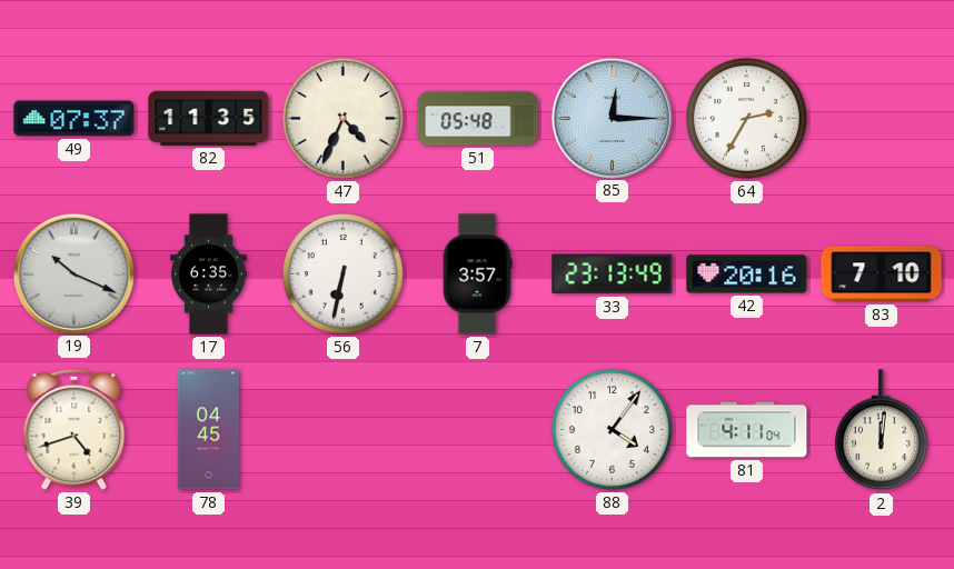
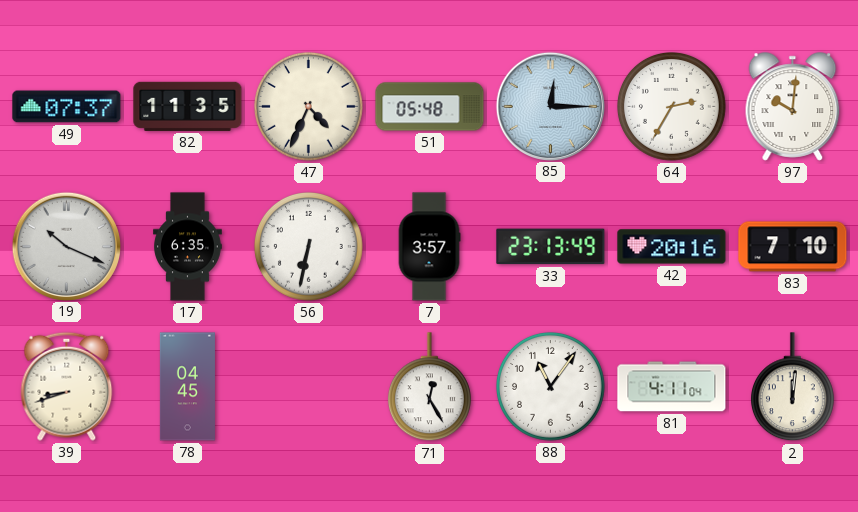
97: none -> 10:01 (793, 107)
39: 4:42 -> 8:42 (67, 386)
71: none -> 12:25 (429, 387)
88: 4:06 -> 11:06 (551, 387)
